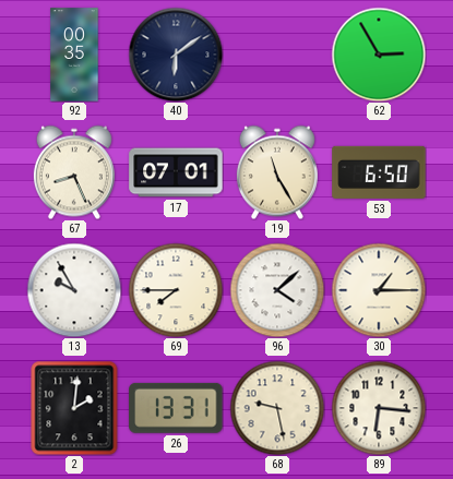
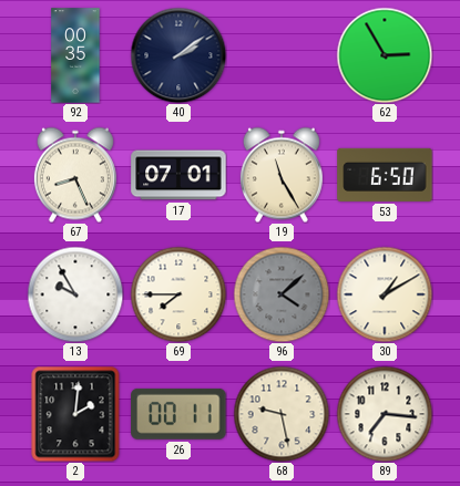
40: 6:09 -> 2:09 (178, 55)
96 dial: white -> grey (282, 294)
30: 1:15 -> 1:10 (385, 294)
26: 13:31 -> 00:11 (178, 414)
89: 6:16 -> 7:16 (385, 414)
